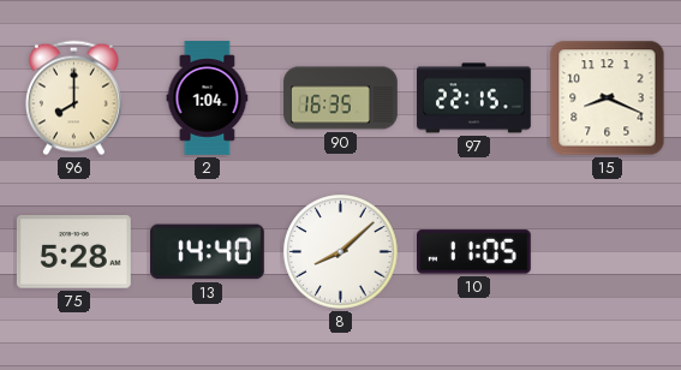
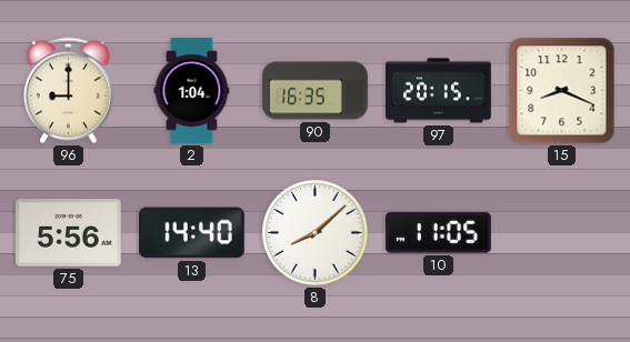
96: 8:00 -> 9:00 (68, 91)
97: 22:15 -> 20:15 (439, 91)
75: 5:28 -> 5:56 (69, 233)
